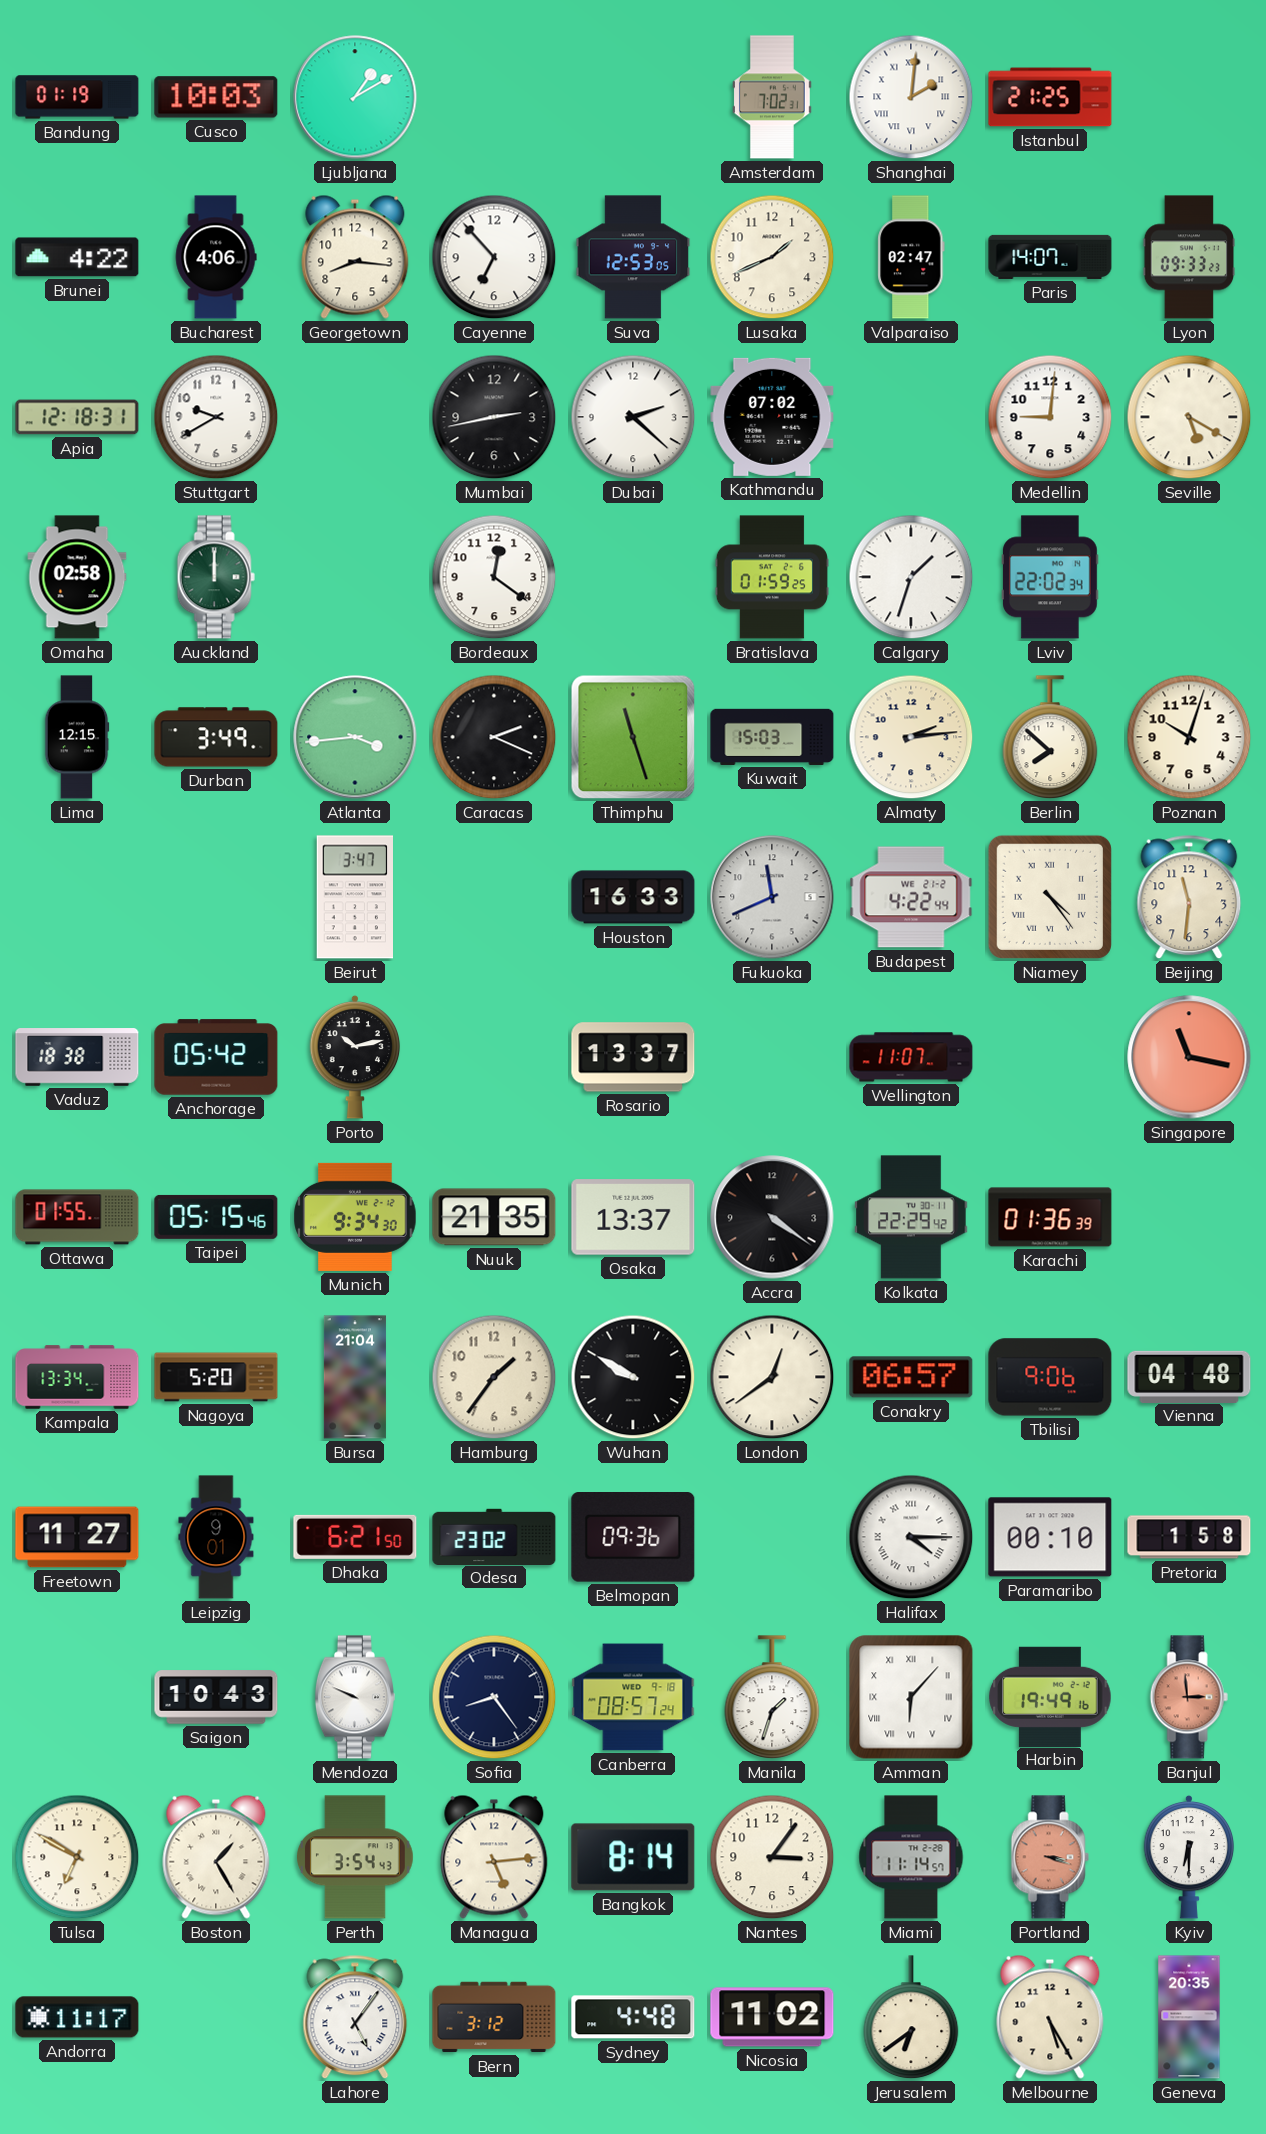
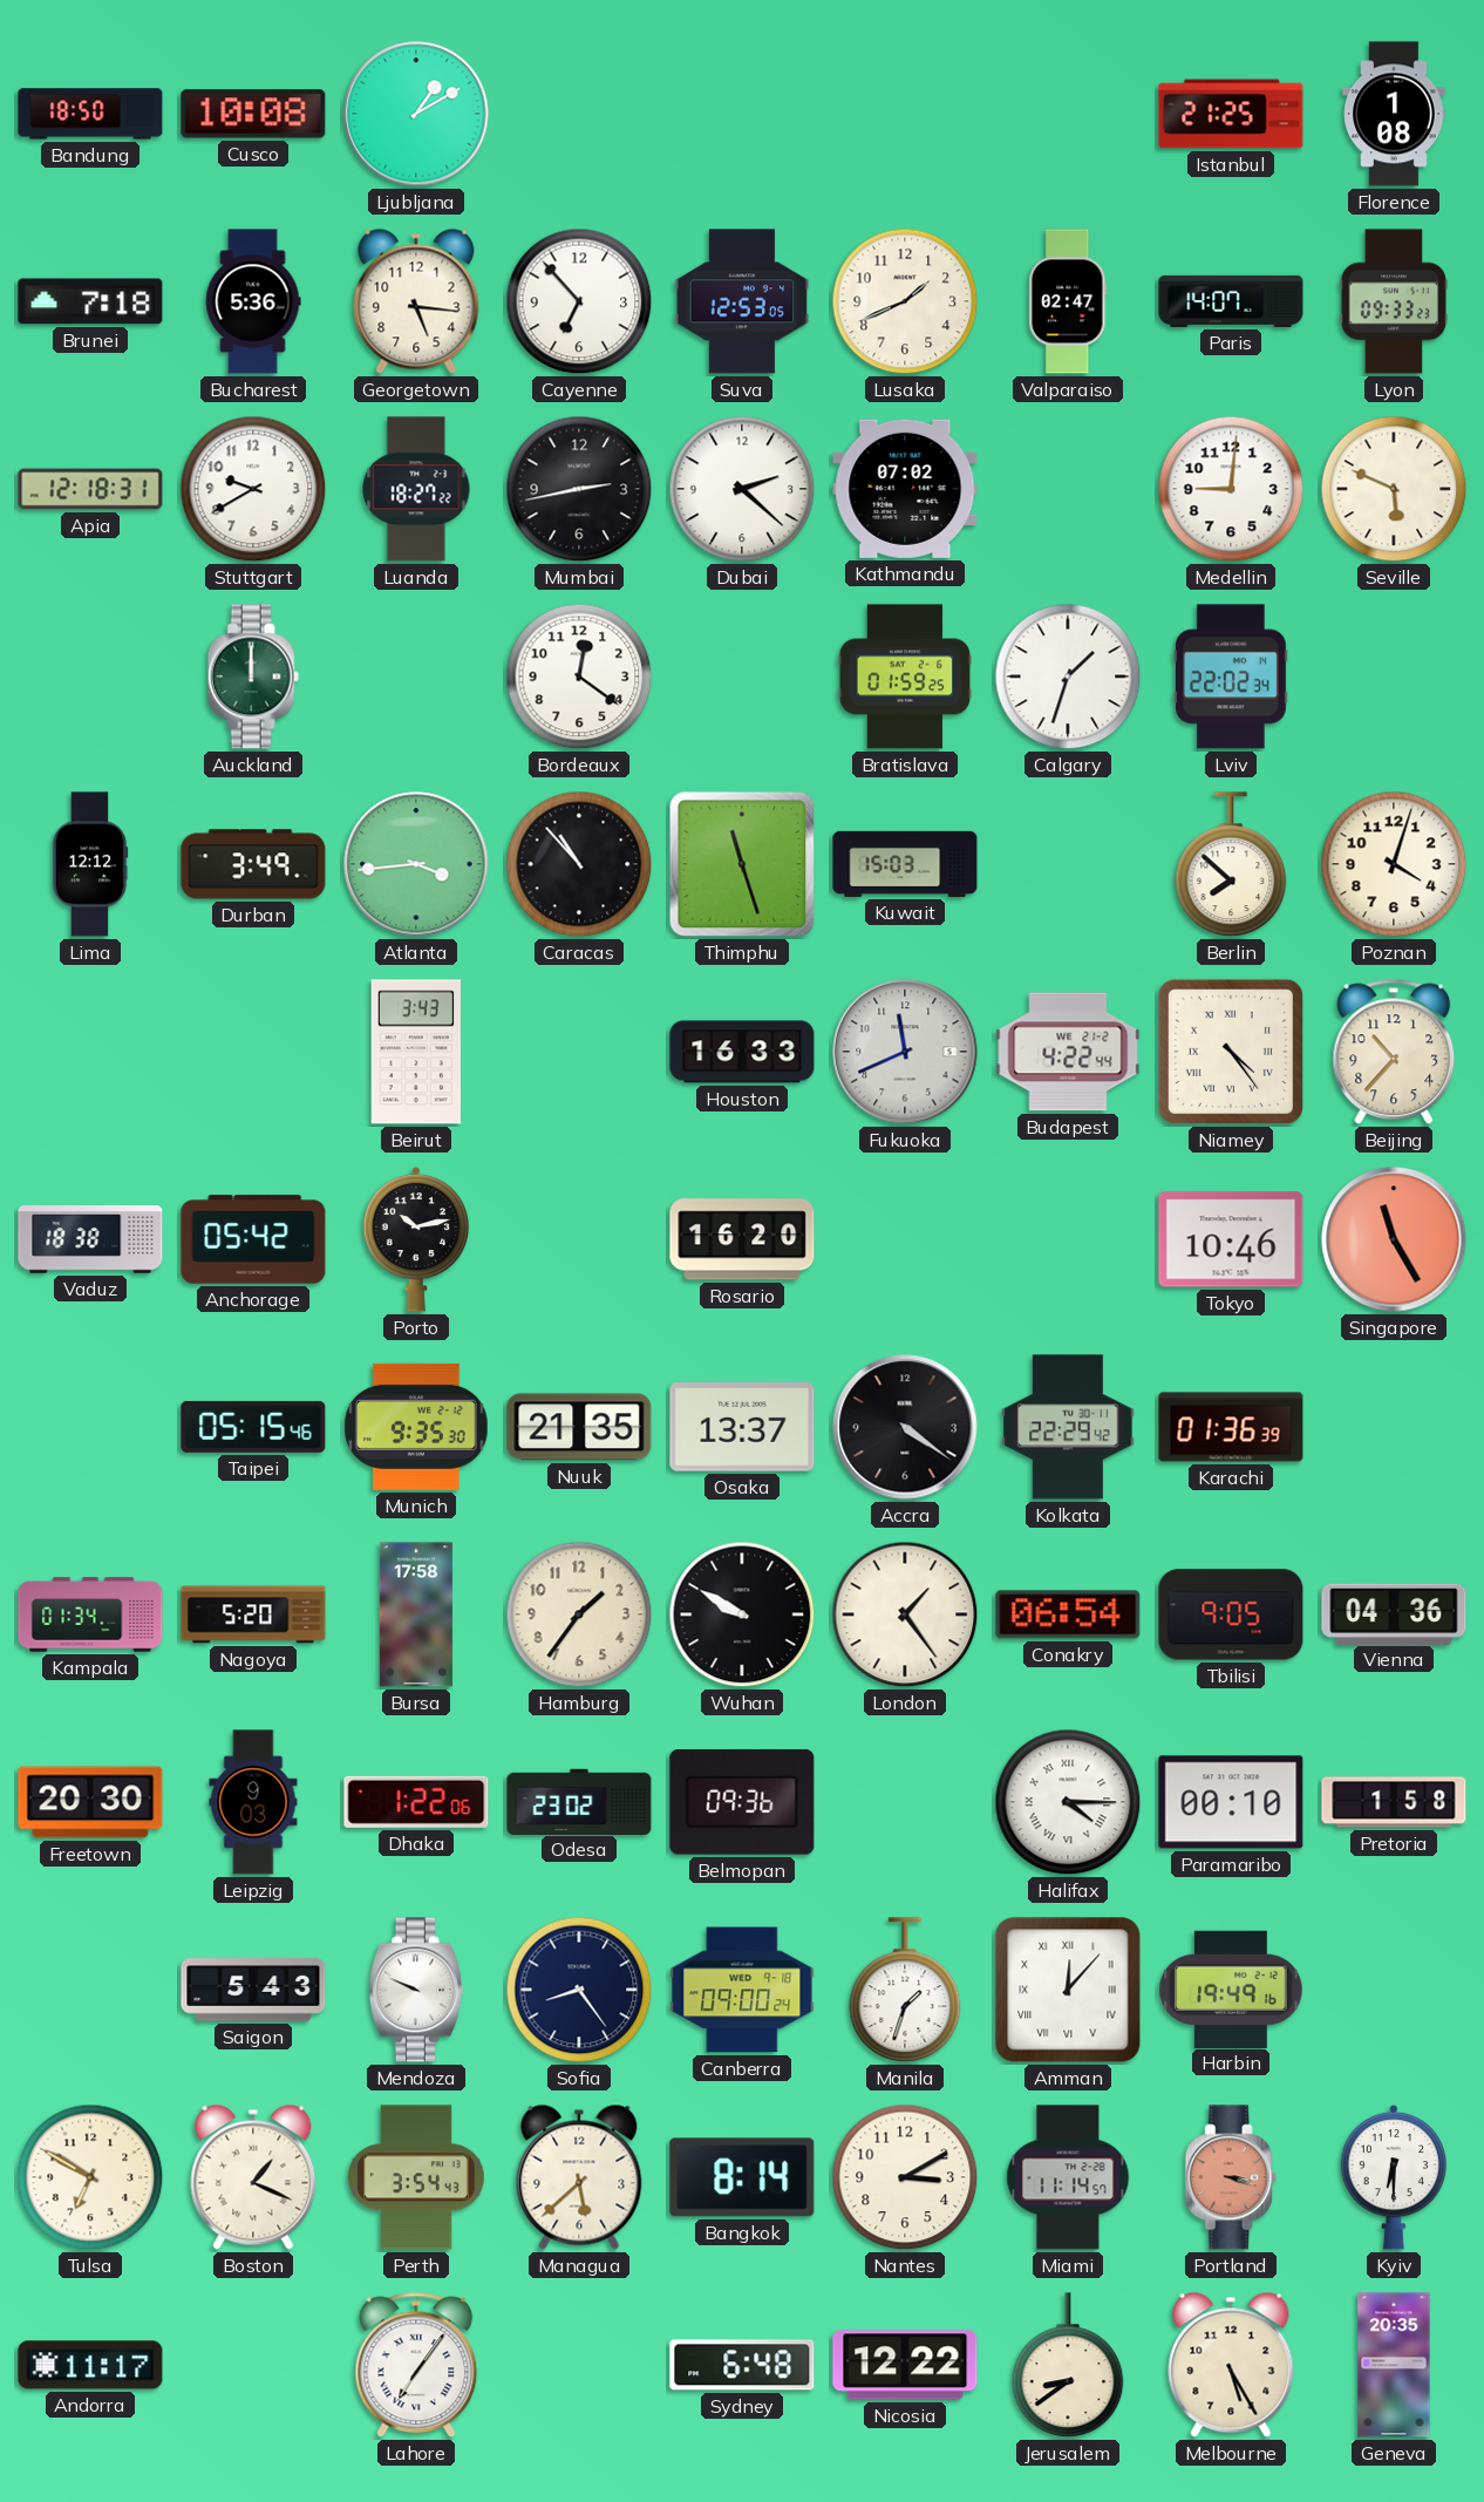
Bandung: 01:19 -> 18:50 (90, 114)
Cusco: 10:03 -> 10:08 (253, 114)
Amsterdam: 7:02 -> none (773, 97)
Shanghai: 2:01 -> none (911, 97)
Florence: none -> 1:08 (1394, 114)
Brunei: 4:22 -> 7:18 (90, 301)
Bucharest: 4:06 -> 5:36 (253, 301)
Georgetown: 8:16 -> 5:16 (416, 301)
Luanda: none -> 18:27 (416, 489)
Seville: 5:20 -> 5:49 (1394, 489)
Omaha: 02:58 -> none (77, 577)
Lima: 12:15 -> 12:12 (90, 864)
Caracas: 2:19 -> 10:53 (579, 864)
Almaty: 2:14 -> none (911, 737)
Poznan: 10:03 -> 4:03 (1394, 864)
Beirut: 3:47 -> 3:43 (415, 1052)
Beijing: 11:31 -> 10:37 (1394, 1052)
Rosario: 13:37 -> 16:20 (742, 1239)
Wellington: 11:07 -> none (911, 1057)
Tokyo: none -> 10:46 (1231, 1239)
Singapore: 11:17 -> 11:25 (1394, 1239)
Ottawa: 01:55 -> none (77, 1217)
Munich: 9:34 -> 9:35 (416, 1427)
Kampala: 13:34 -> 01:34 (90, 1614)
Bursa: 21:04 -> 17:58 (416, 1614)
London: 12:39 -> 1:24 (905, 1614)
Conakry: 06:57 -> 06:54 (1068, 1614)
Tbilisi: 9:06 -> 9:05 (1231, 1614)
Vienna: 04:48 -> 04:36 (1394, 1613)
Freetown: 11:27 -> 20:30 (90, 1802)
Leipzig: 9:01 -> 9:03 (253, 1802)
Dhaka: 6:21 -> 1:22 (416, 1802)
Saigon: 10:43 -> 5:43 (253, 1990)
Canberra: 08:57 -> 09:00 (742, 1990)
Amman: 6:07 -> 12:07 (1068, 1990)
Banjul: 2:59 -> none (1189, 1697)
Boston: 1:25 -> 1:19 (253, 2177)
Managua: 5:14 -> 5:38 (579, 2177)
Nantes: 3:06 -> 3:10 (905, 2177)
Lahore: 5:06 -> 7:06 (416, 2365)
Bern: 3:12 -> none (494, 2017)
Sydney: 4:48 -> 6:48 (742, 2365)
Nicosia: 11:02 -> 12:22 (905, 2365)
Jerusalem: 6:39 -> 8:39 (1068, 2366)
